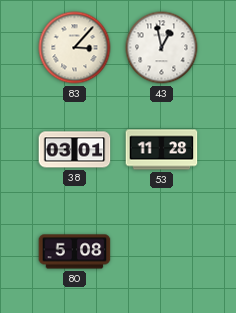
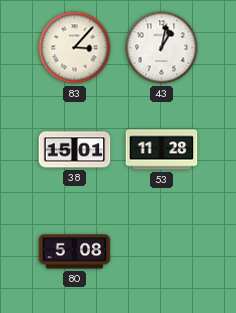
43: 12:58 -> 1:02 (162, 48)
38: 03:01 -> 15:01 (75, 150)
